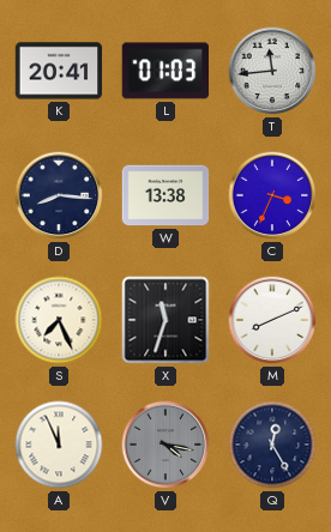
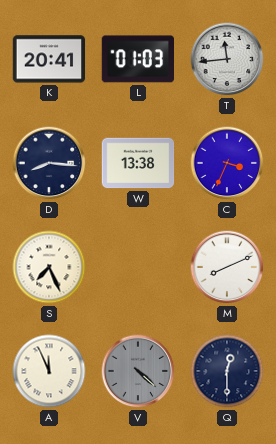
X: 11:33 -> none (165, 320)
V: 4:17 -> 4:22 (138, 371)
Q: 12:25 -> 12:30 (227, 371)
